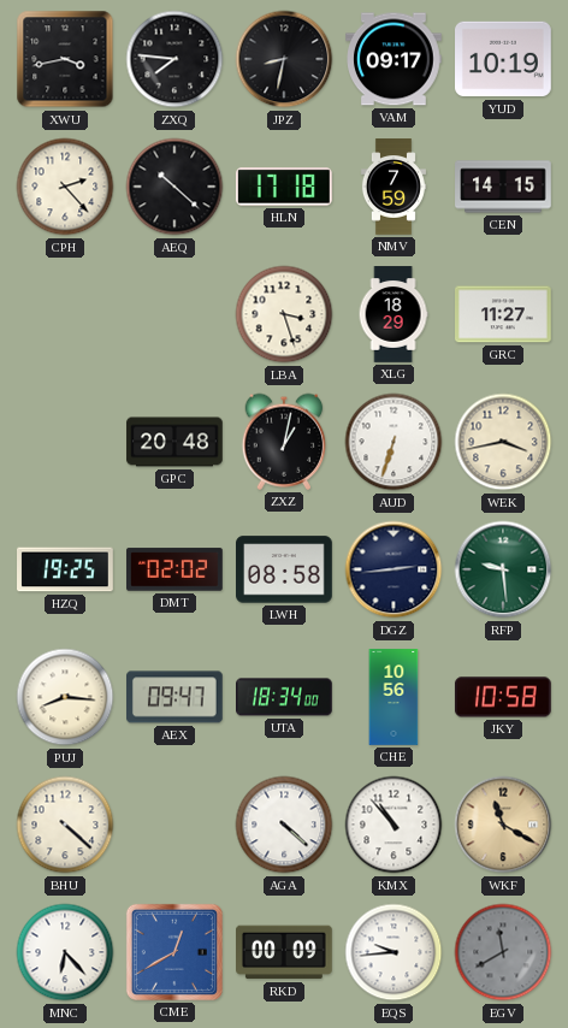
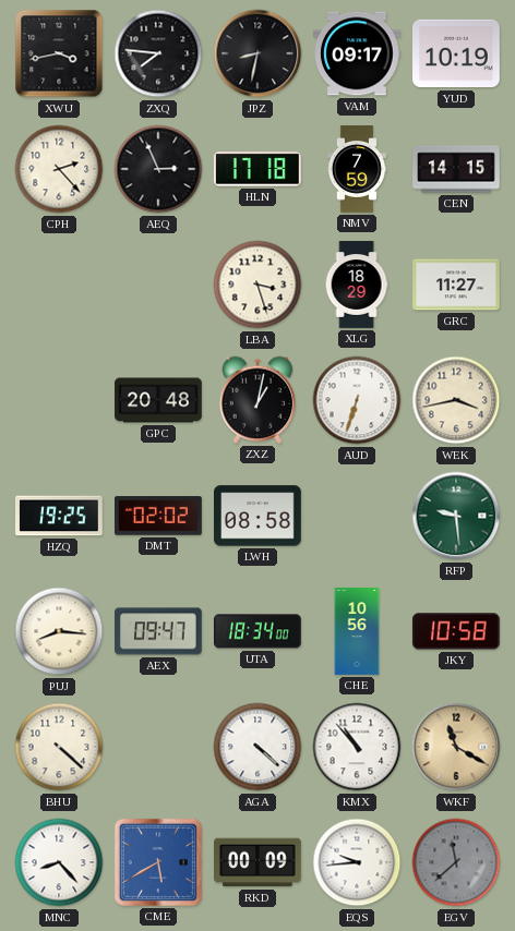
AEQ: 10:22 -> 2:56 (158, 169)
DGZ: 2:44 -> none (394, 569)
MNC: 6:23 -> 8:23 (59, 862)
CME: 12:40 -> 5:40 (158, 862)
EGV: 11:40 -> 11:38 (456, 862)
